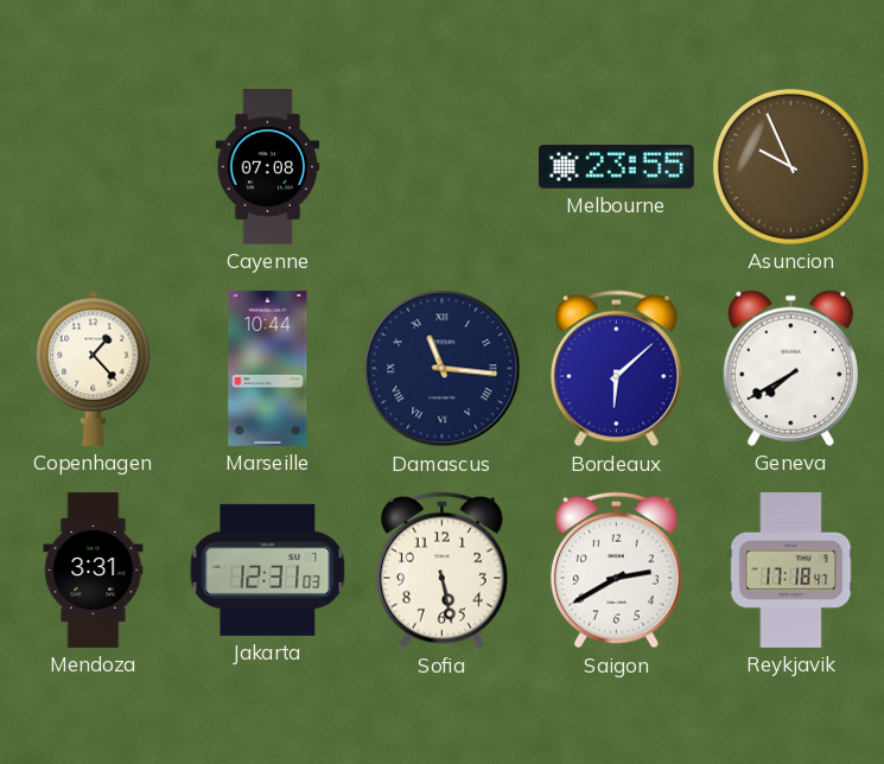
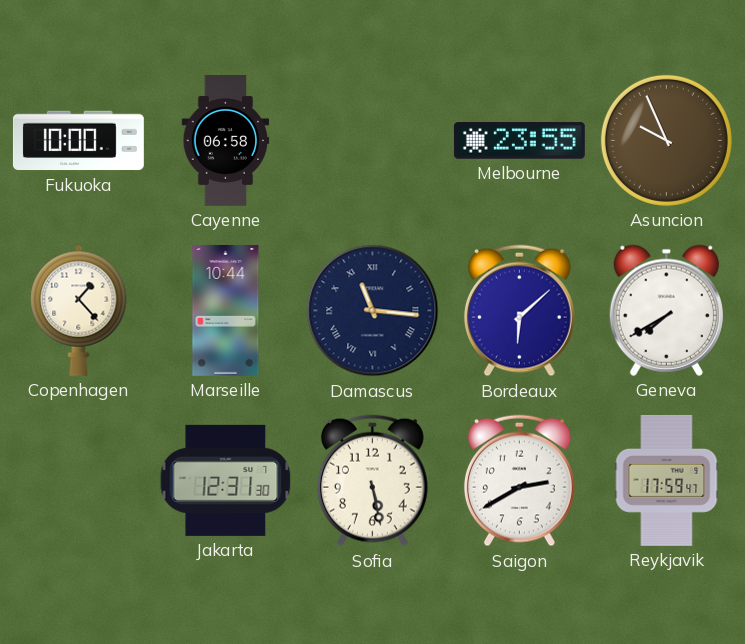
Fukuoka: none -> 10:00 (78, 141)
Cayenne: 07:08 -> 06:58 (226, 140)
Mendoza: 3:31 -> none (94, 571)
Jakarta: 12:31:03 -> 12:31:30 (226, 480)
Reykjavik: 17:18 -> 17:59 (667, 480)
